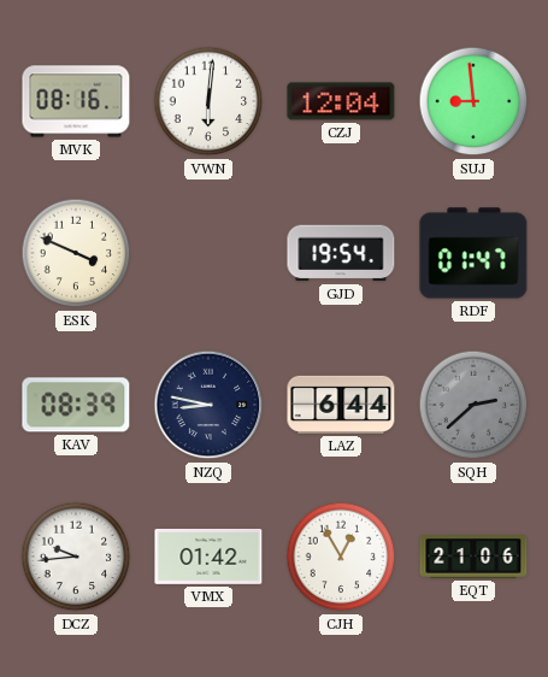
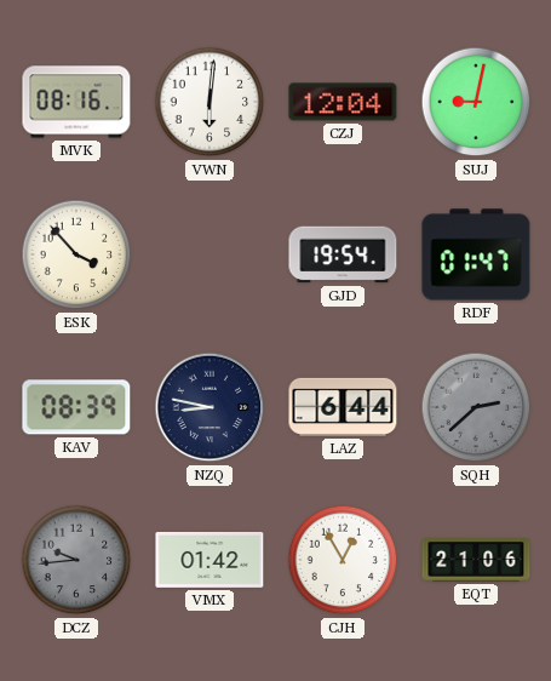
SUJ: 8:59 -> 9:02 (476, 102)
ESK: 3:49 -> 3:53 (76, 254)
DCZ dial: white -> grey (76, 560)
